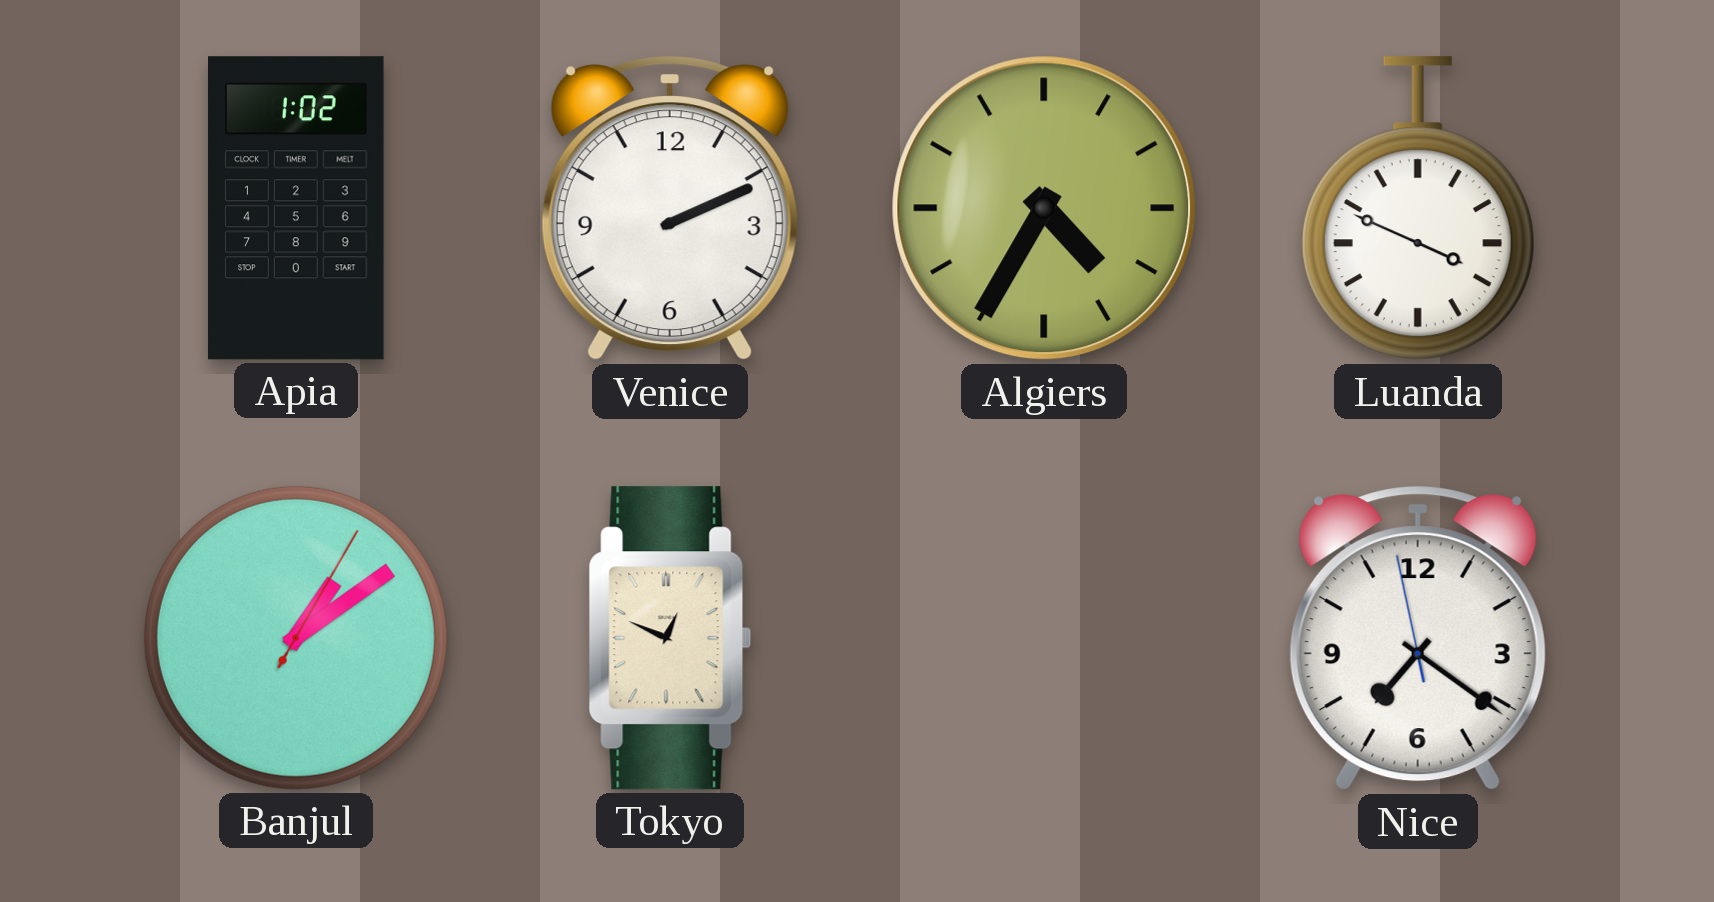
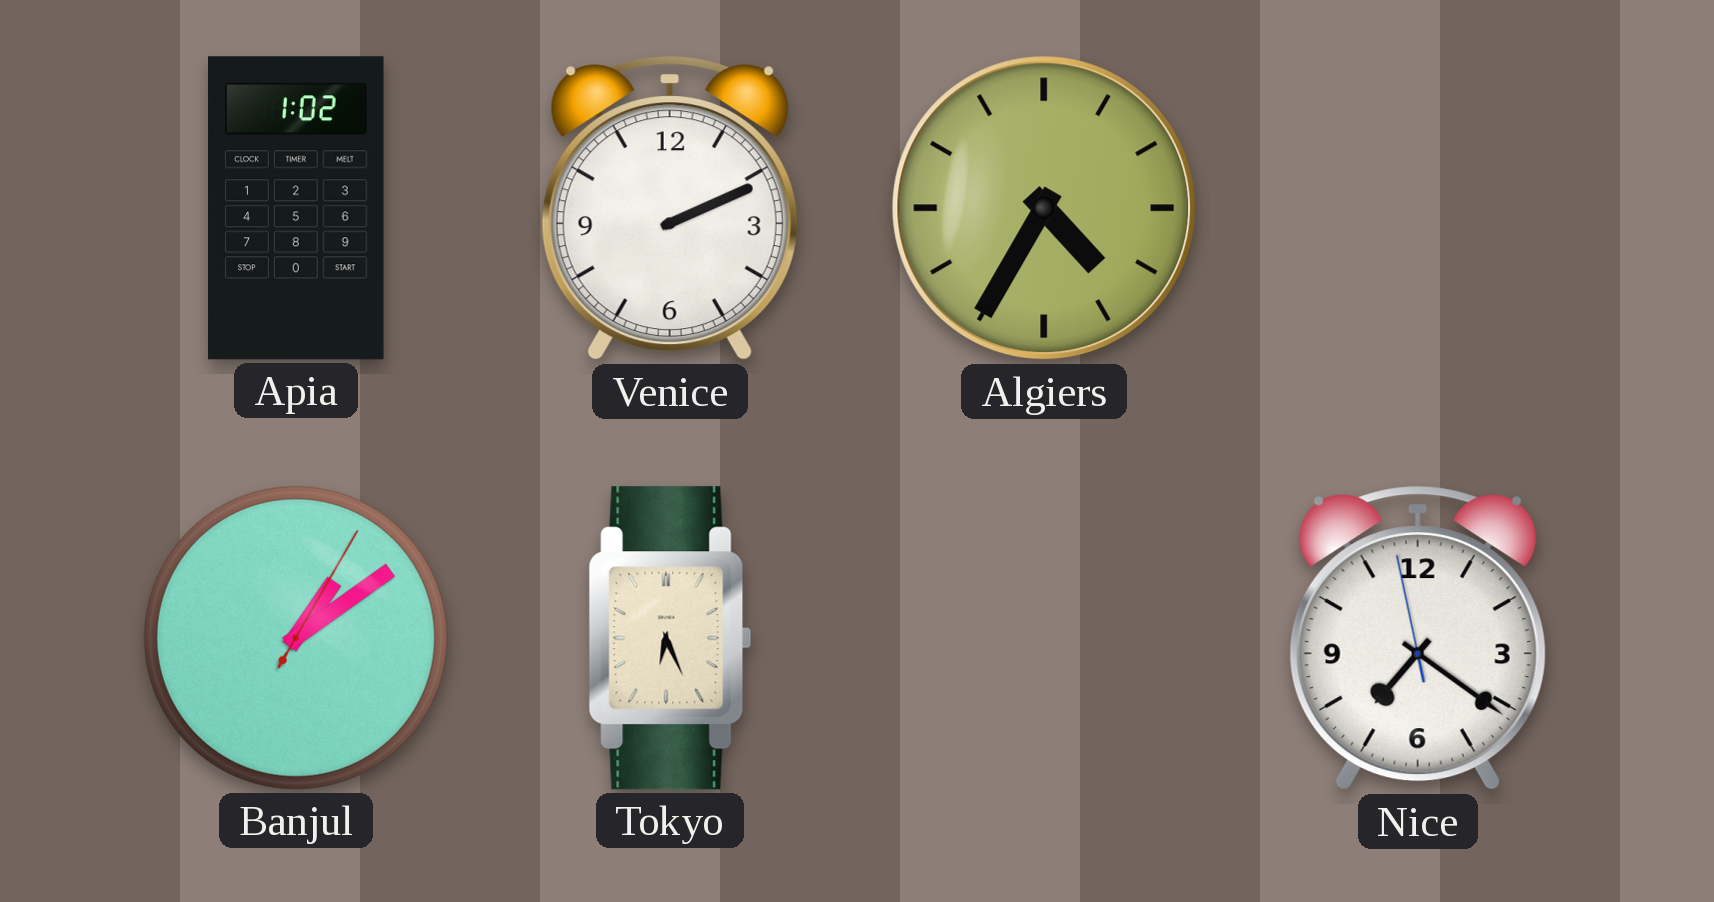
Luanda: 3:49 -> none (1418, 209)
Tokyo: 12:49 -> 6:26 (670, 638)
